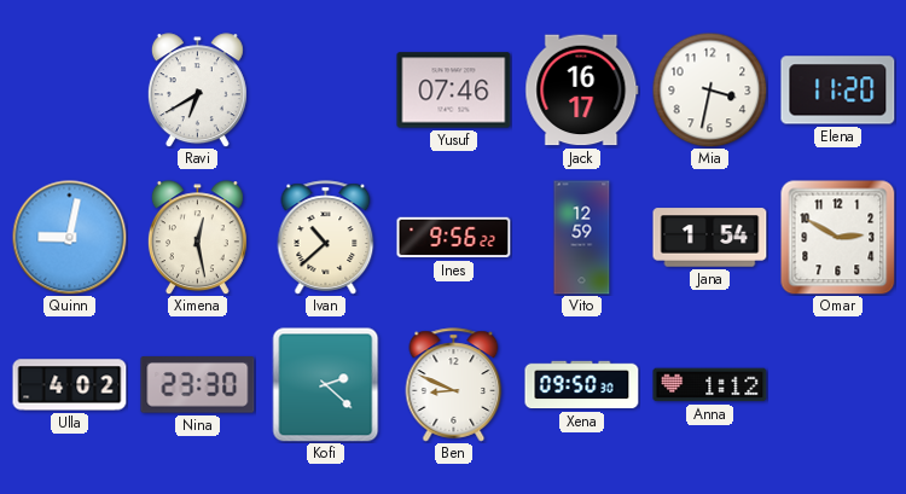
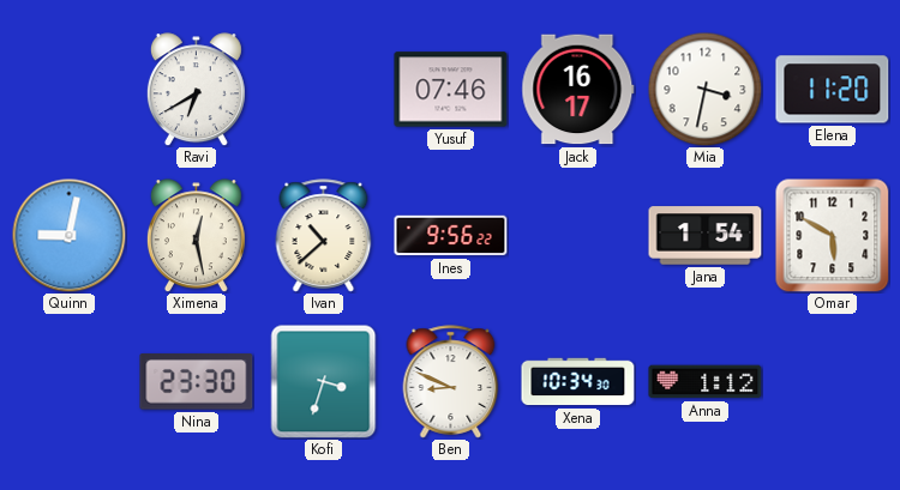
Vito: 12:59 -> none (582, 238)
Omar: 2:50 -> 5:50 (833, 236)
Ulla: 4:02 -> none (70, 385)
Kofi: 2:22 -> 3:33 (324, 381)
Xena: 09:50 -> 10:34 (578, 382)
